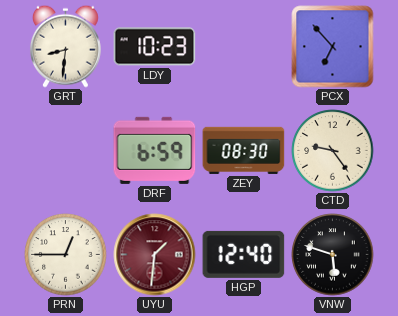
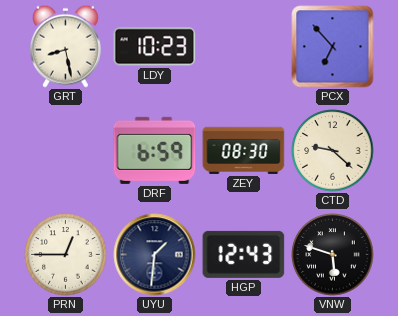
GRT: 8:31 -> 8:28 (65, 46)
CTD: 9:24 -> 9:22 (333, 151)
UYU dial: burgundy -> navy (155, 255)
HGP: 12:40 -> 12:43 (244, 254)
